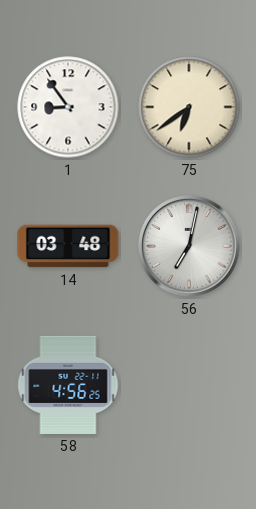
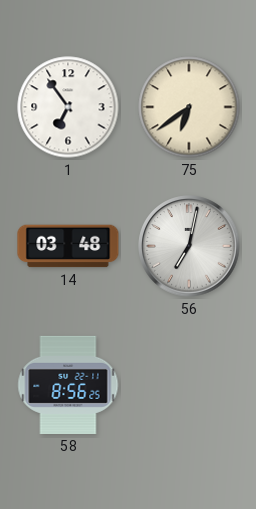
1: 8:54 -> 6:54 (68, 107)
58: 4:56 -> 8:56 (68, 385)
